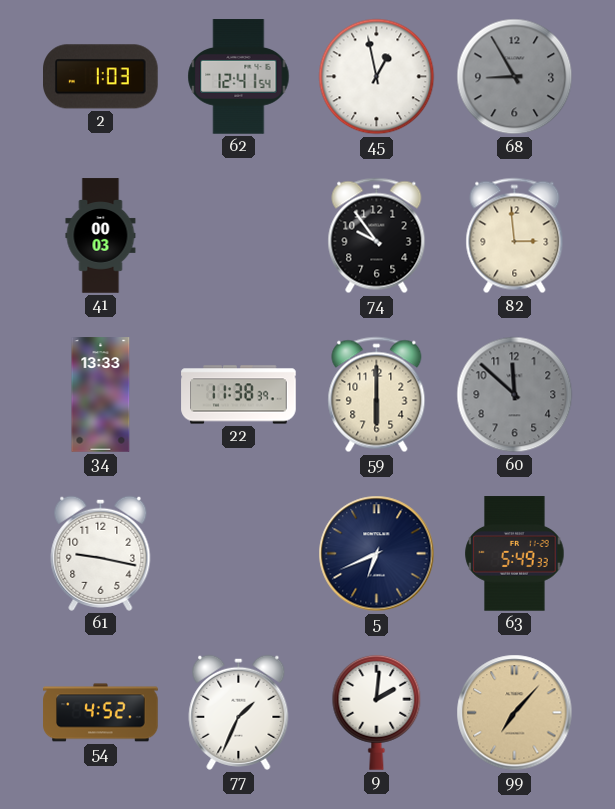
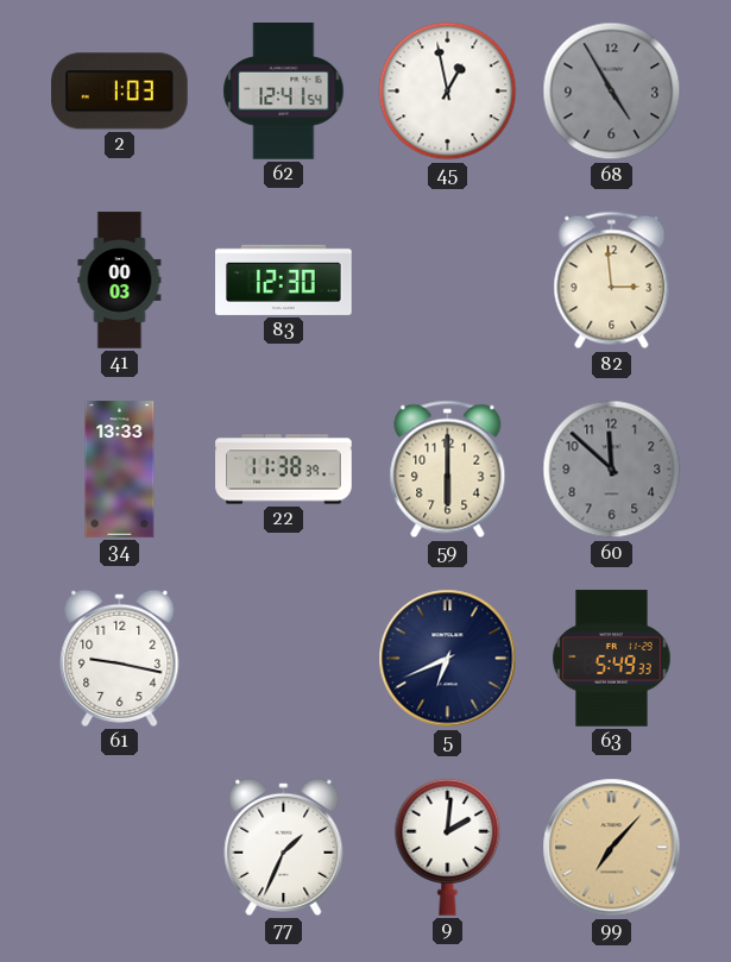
68: 8:55 -> 4:55 (612, 92)
83: none -> 12:30 (284, 279)
74: 9:54 -> none (377, 236)
54: 4:52 -> none (101, 713)
